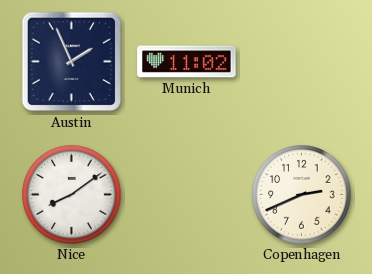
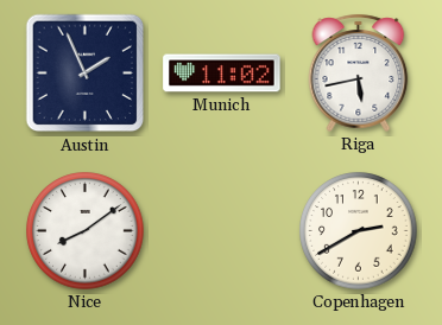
Riga: none -> 5:43 (359, 72)
Copenhagen: 2:41 -> 2:40 (359, 231)
